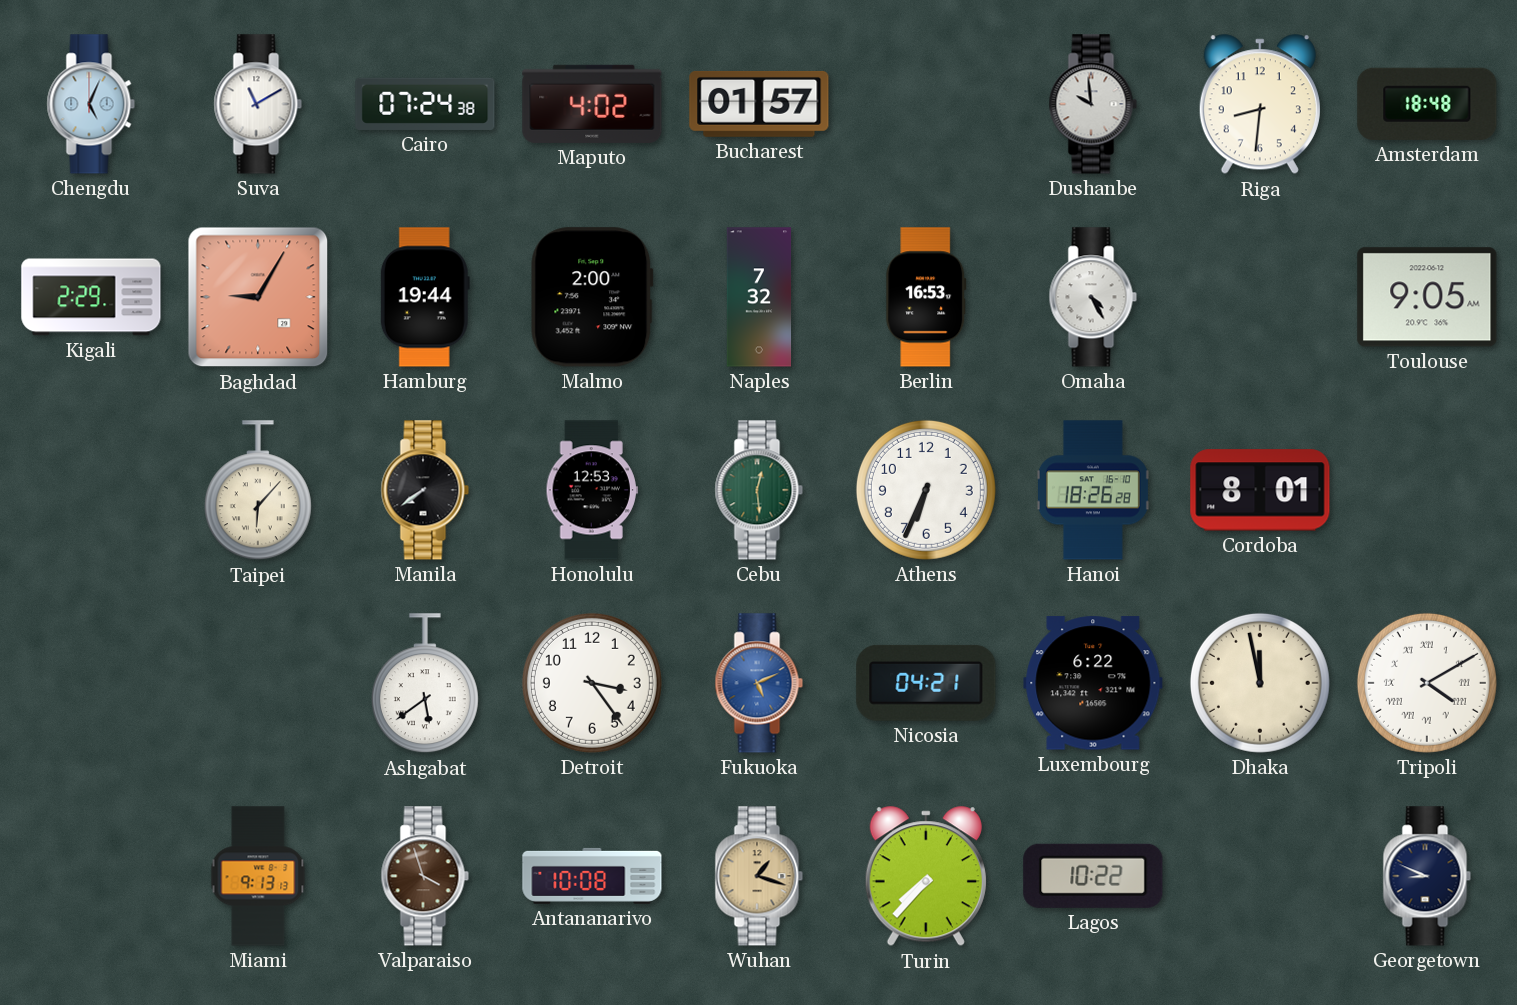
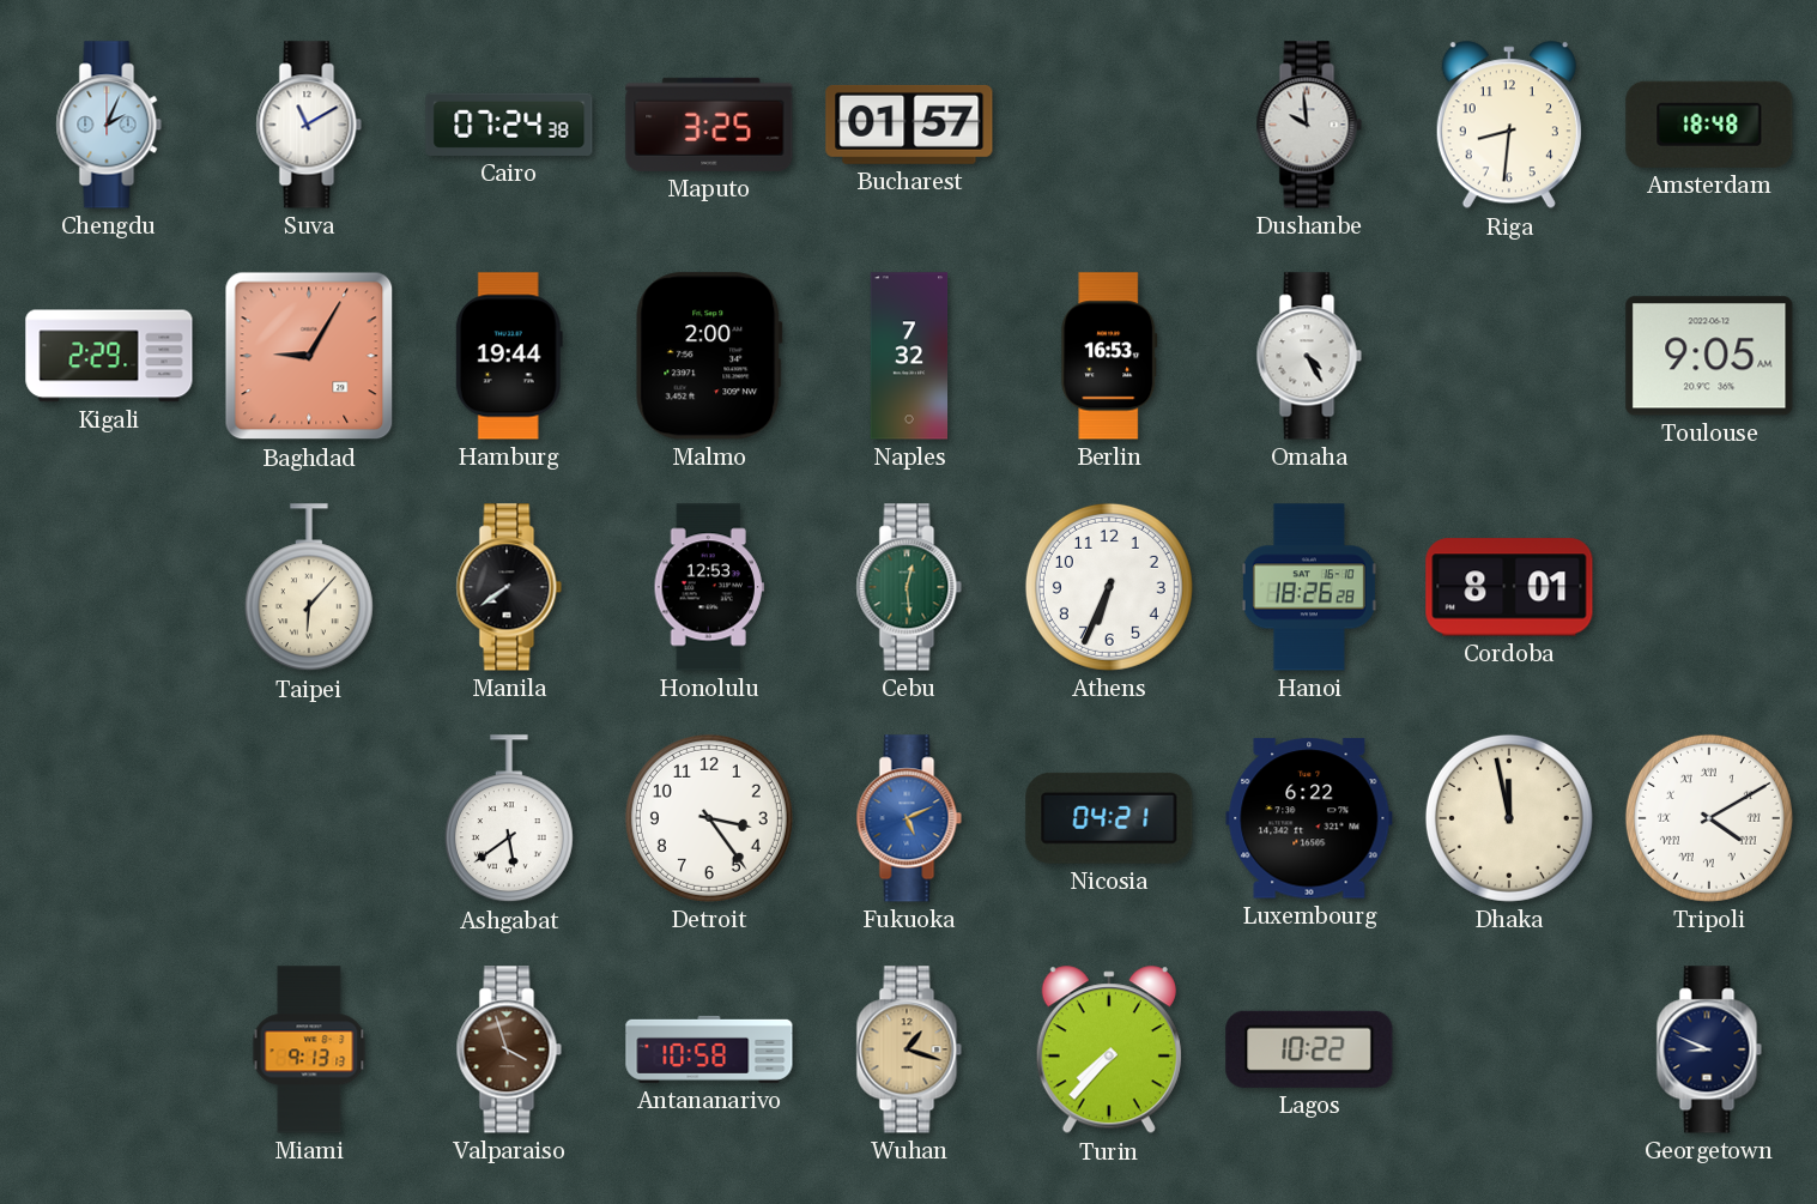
Chengdu: 5:04 -> 2:04 (109, 125)
Maputo: 4:02 -> 3:25 (709, 125)
Antananarivo: 10:08 -> 10:58 (709, 1049)
